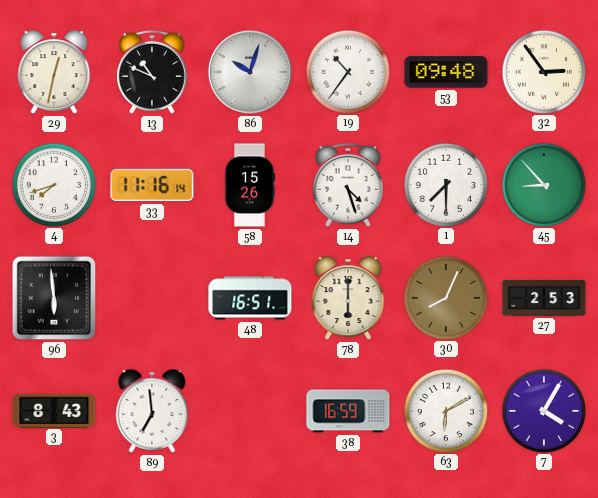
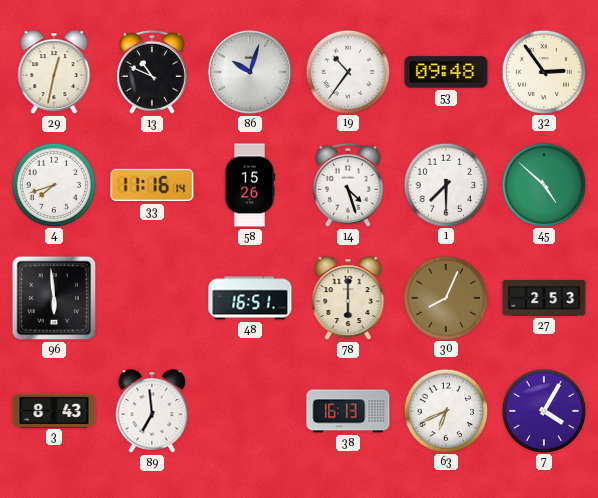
45: 8:53 -> 4:52 (543, 184)
38: 16:59 -> 16:13 (348, 411)
63: 6:10 -> 6:41 (445, 410)
